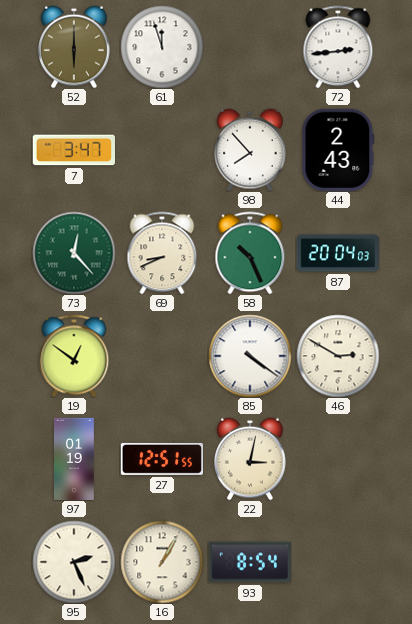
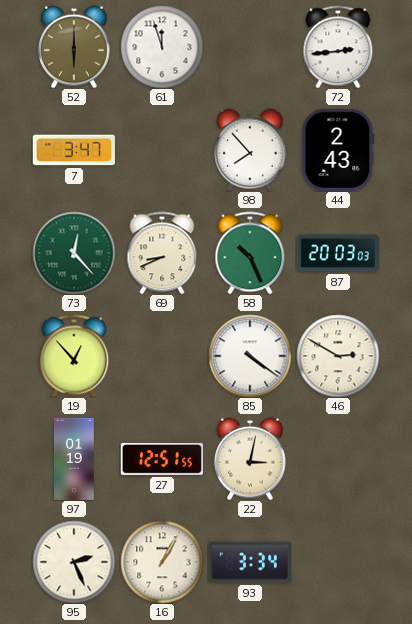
87: 20:04 -> 20:03 (338, 253)
19: 12:51 -> 12:53 (74, 356)
93: 8:54 -> 3:34 (249, 562)
